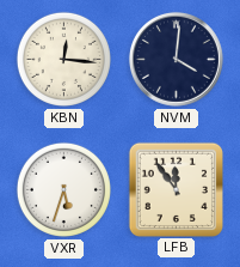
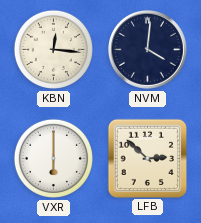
VXR: 5:33 -> 6:00 (53, 158)
LFB: 11:54 -> 2:52 (147, 158)
